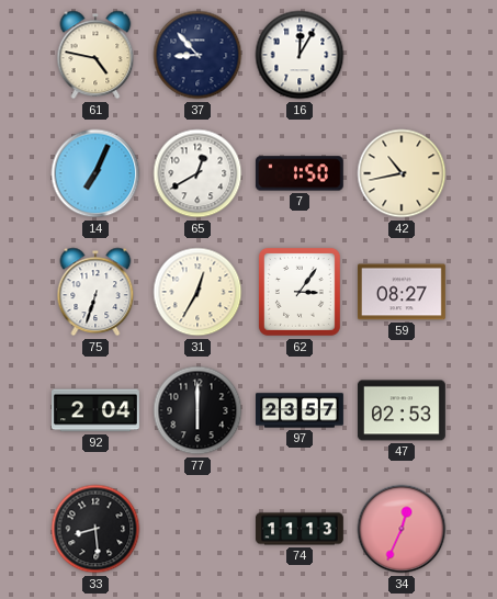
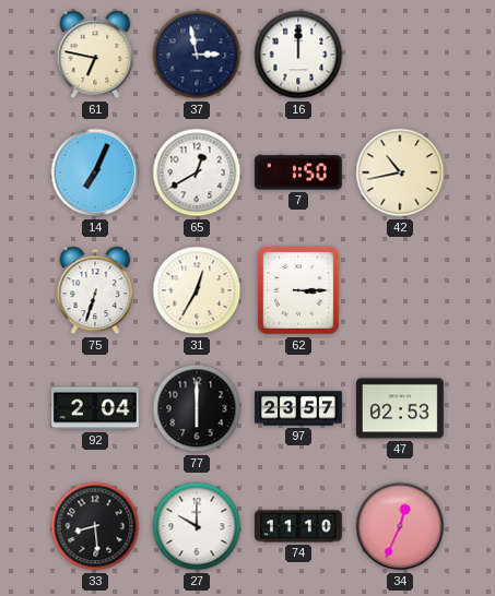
61: 4:47 -> 6:47 (95, 55)
37: 8:53 -> 2:58 (197, 55)
16: 12:05 -> 12:00 (298, 55)
62: 3:06 -> 3:15 (298, 290)
59: 08:27 -> none (402, 292)
27: none -> 10:00 (197, 526)
74: 11:13 -> 11:10 (298, 526)
